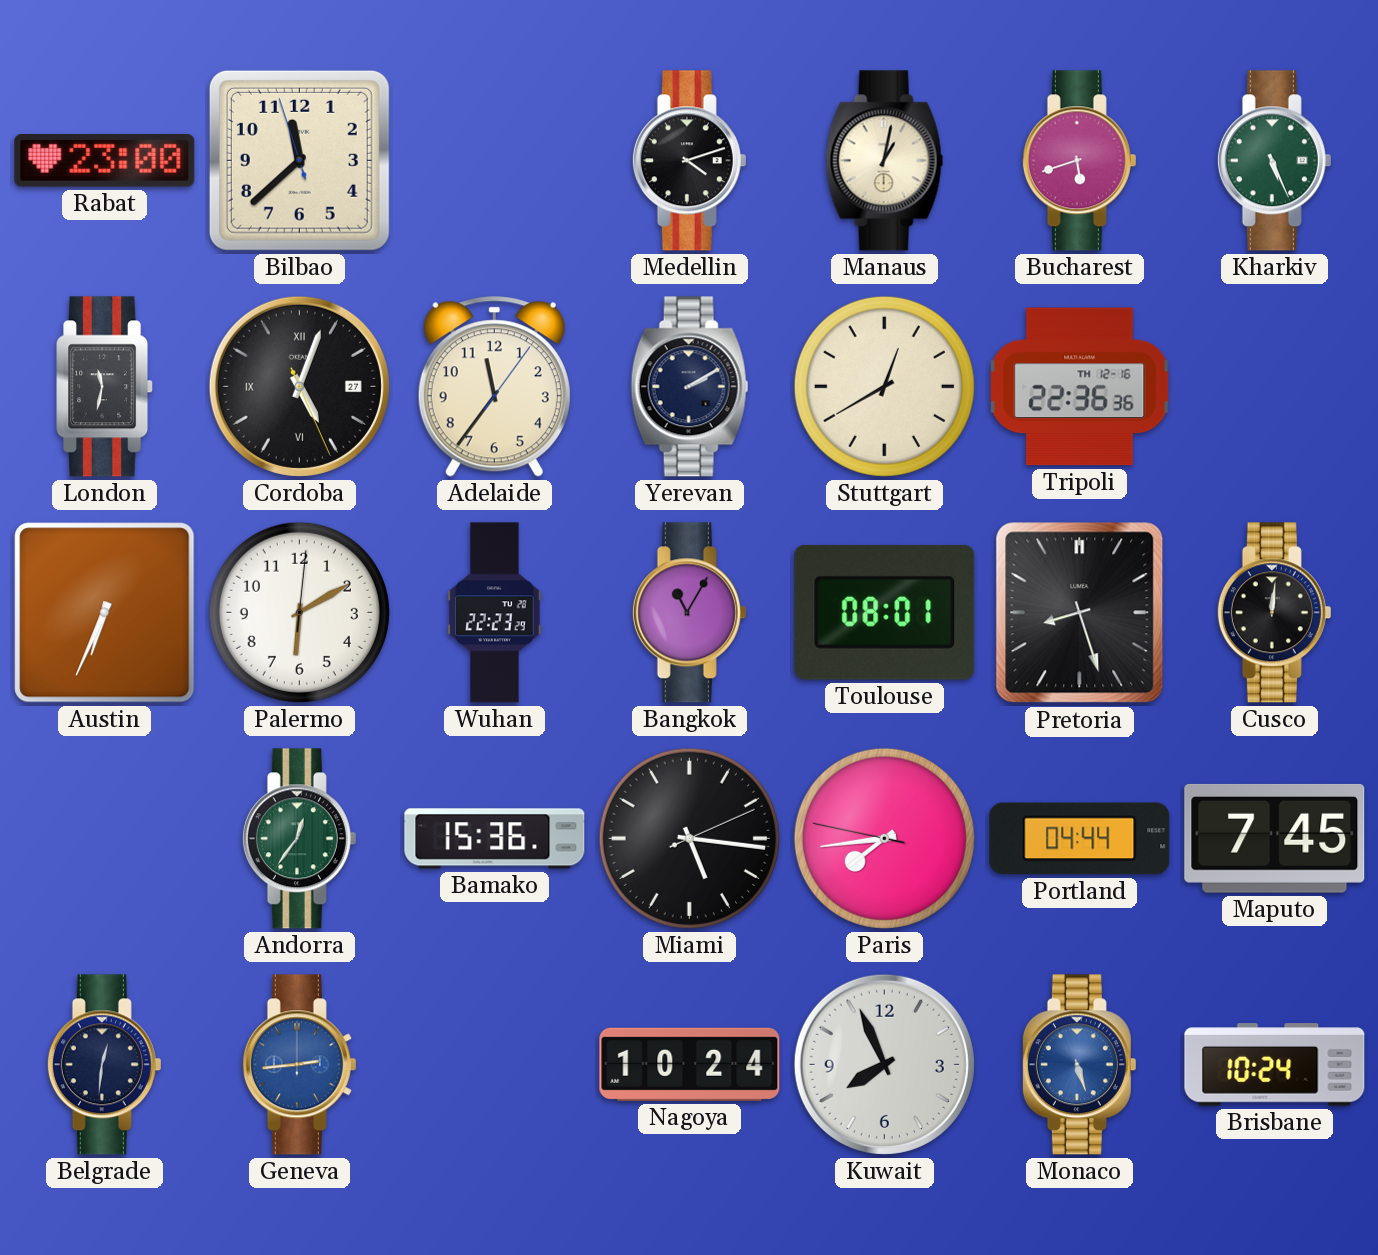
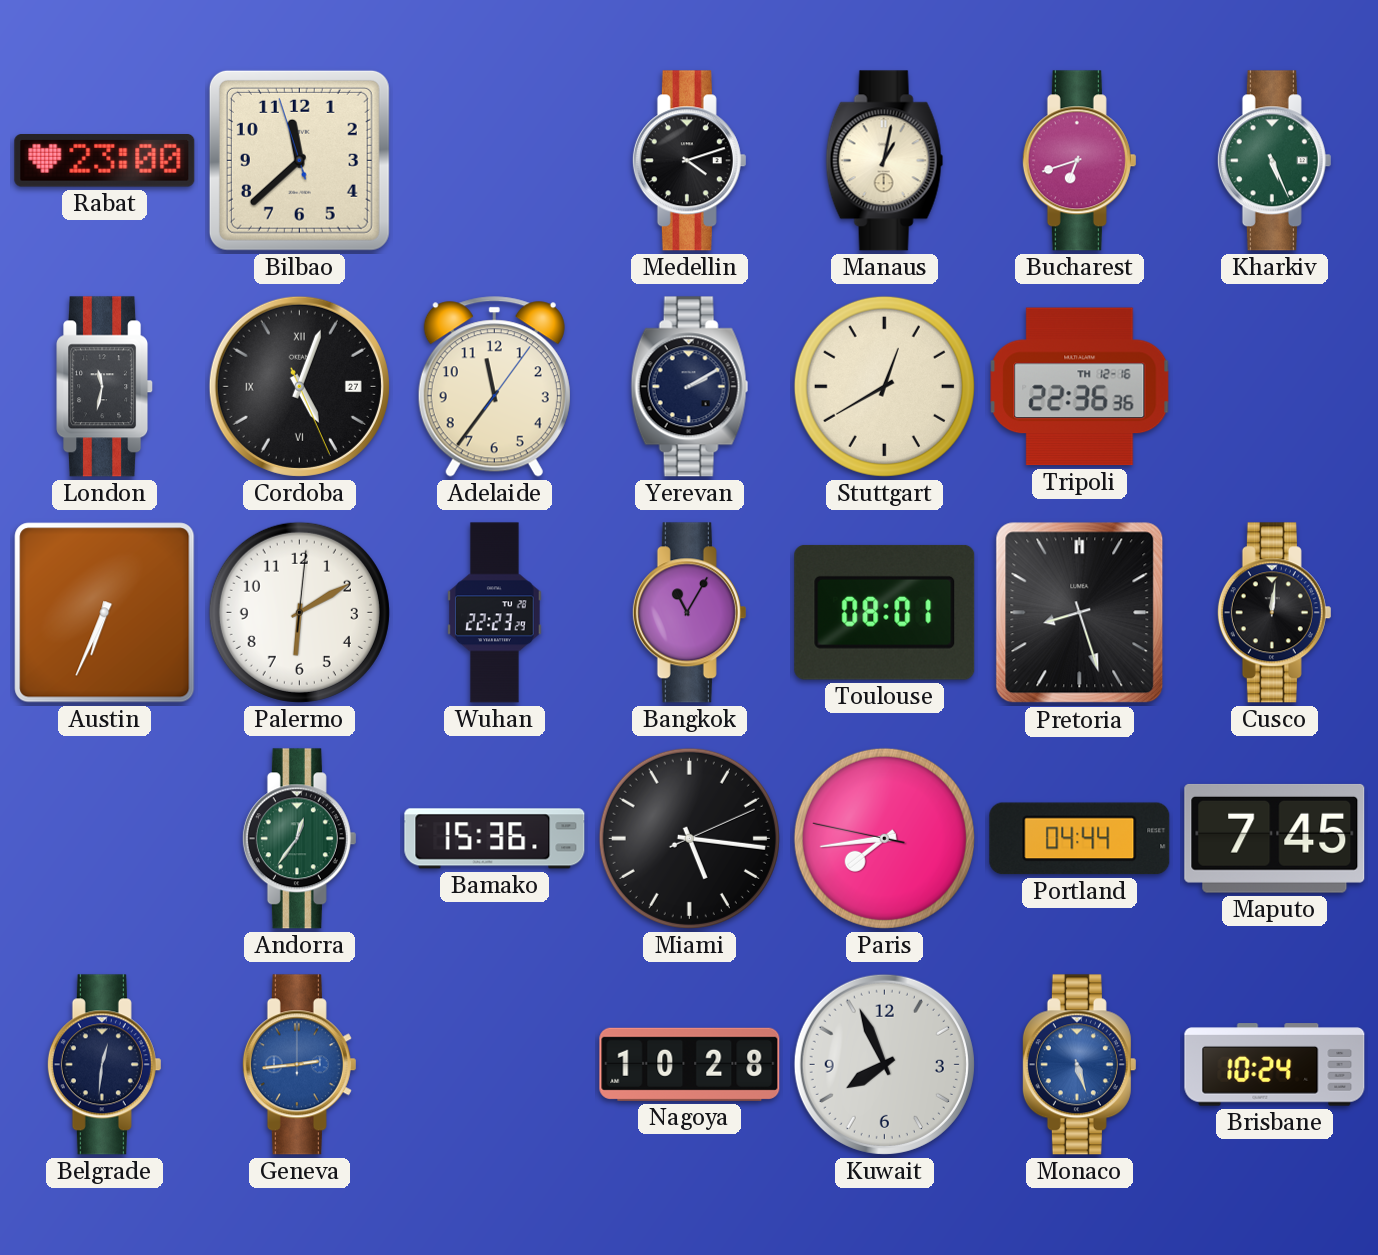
Bucharest: 5:42 -> 6:42 (1079, 161)
Nagoya: 10:24 -> 10:28 (690, 1064)
